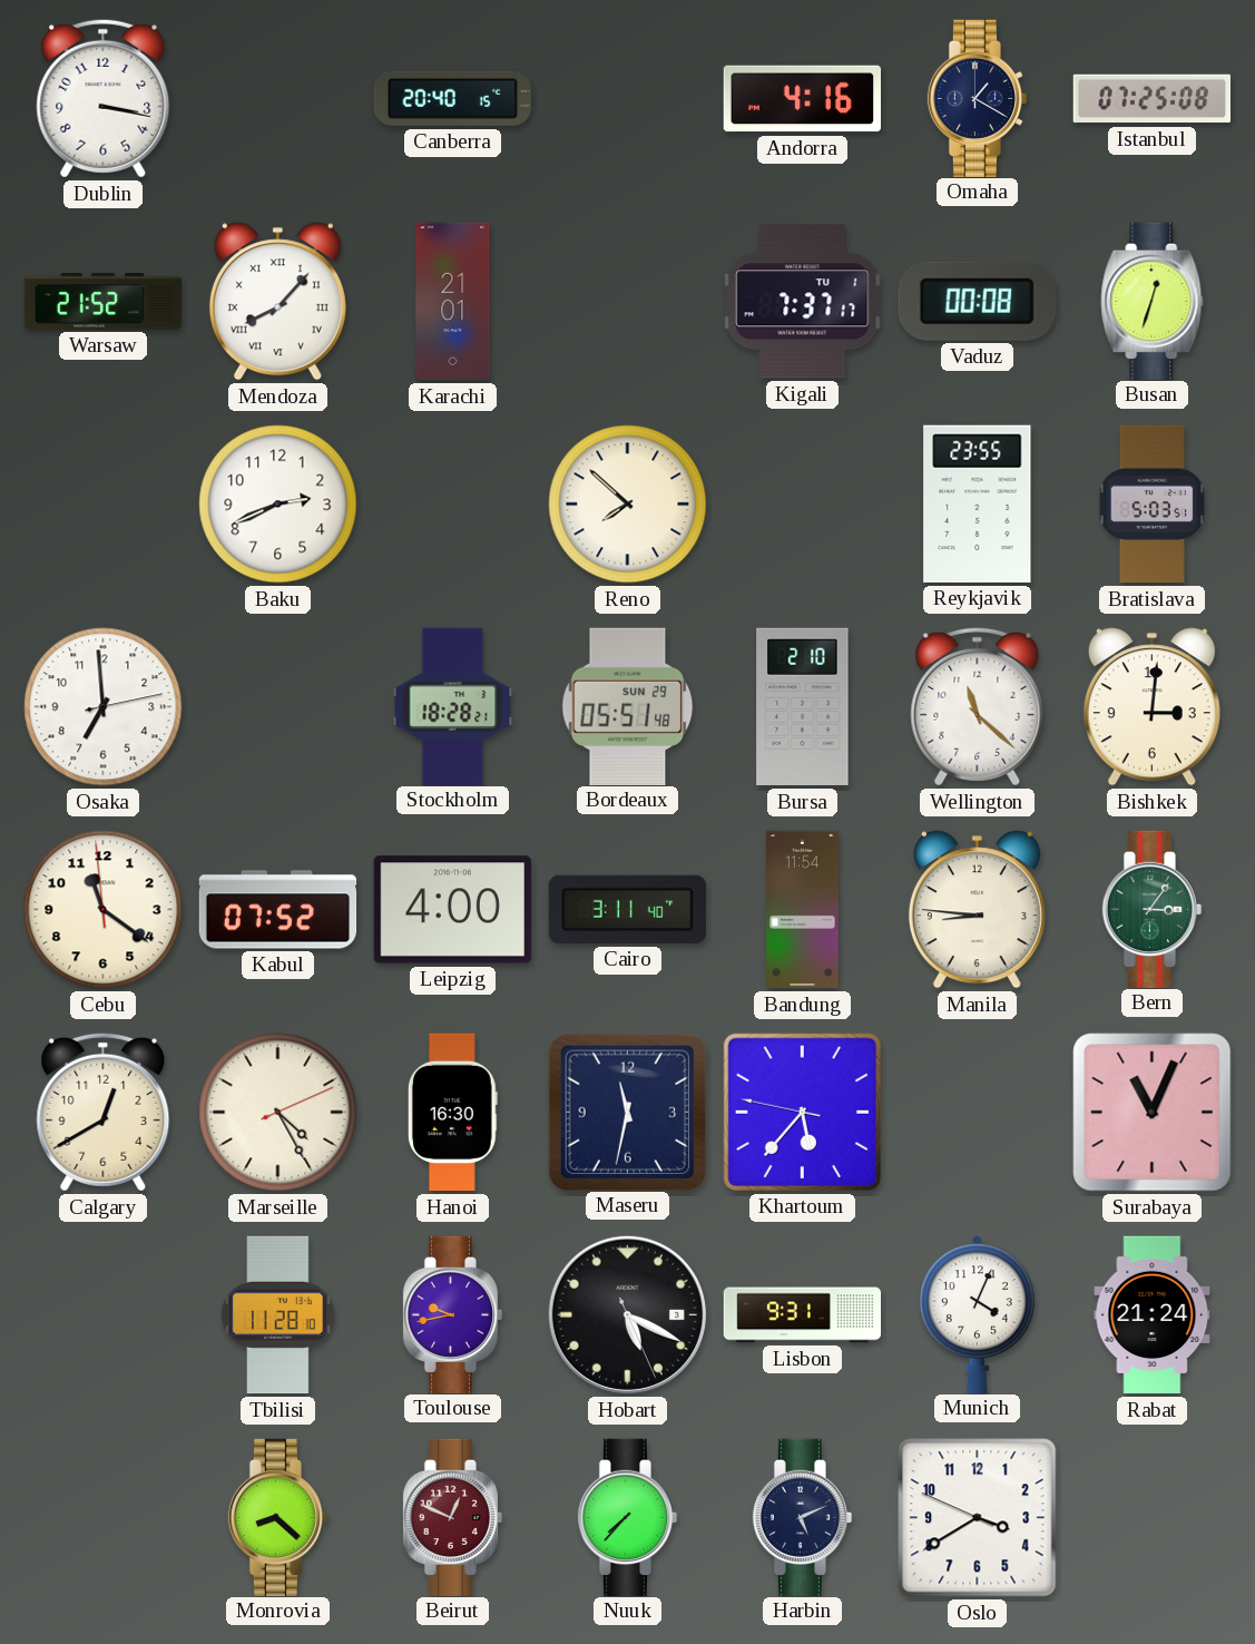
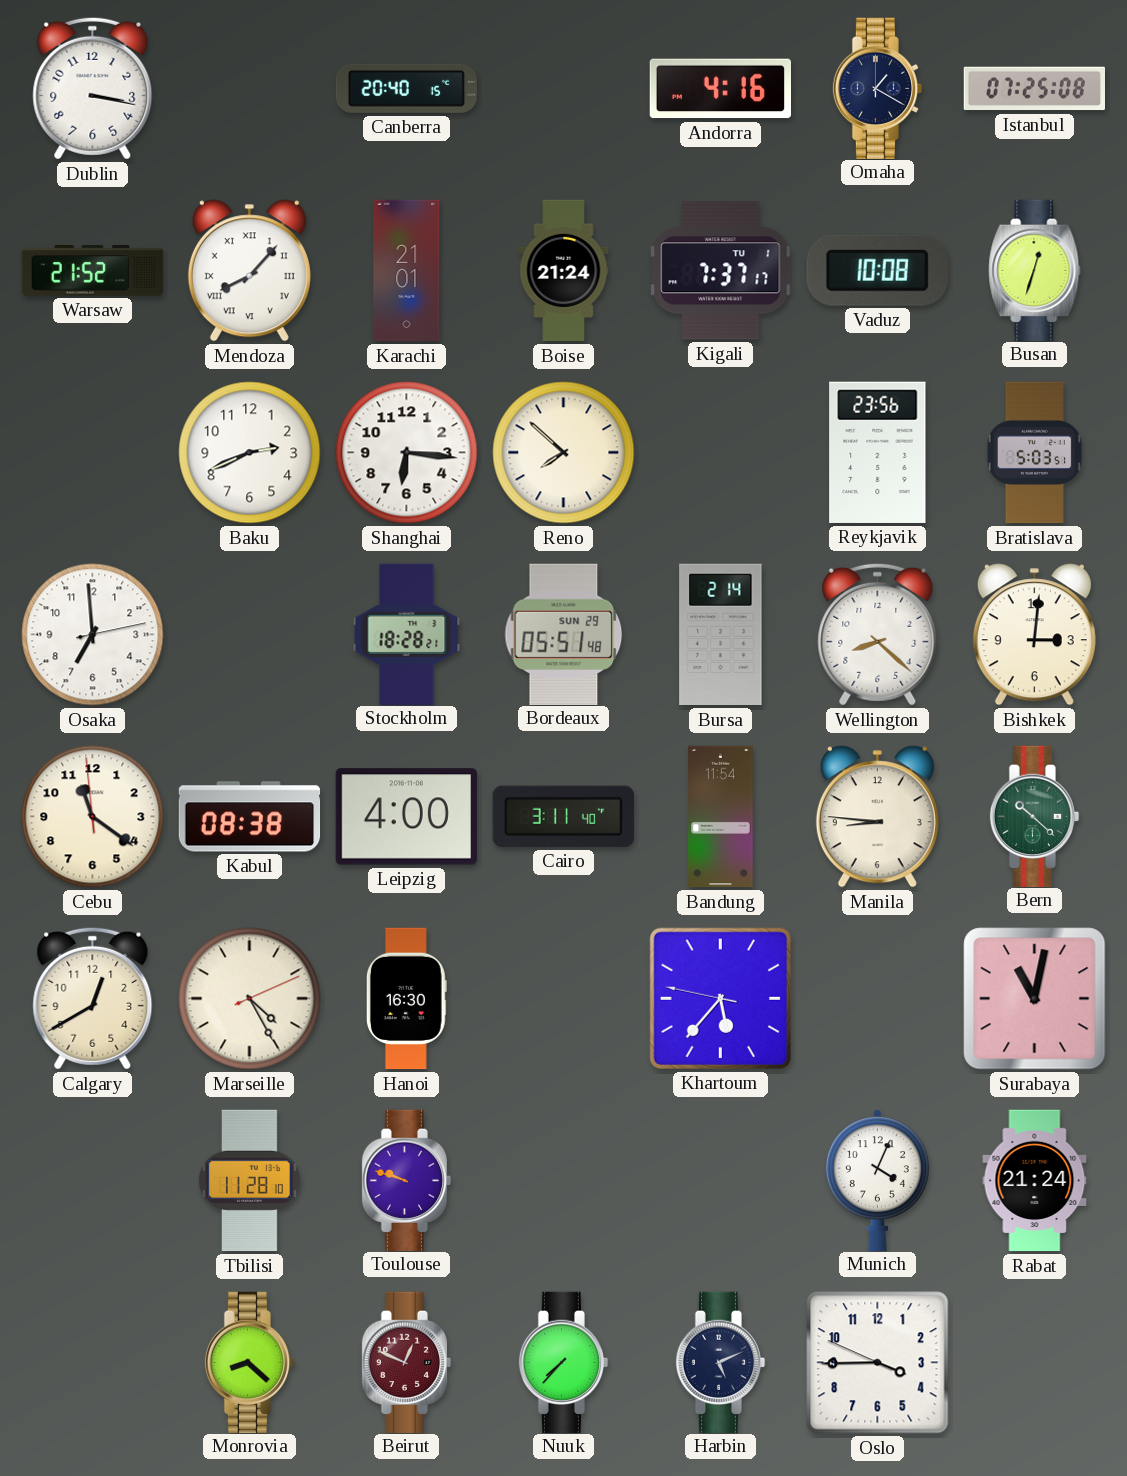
Boise: none -> 21:24 (564, 271)
Vaduz: 00:08 -> 10:08 (877, 270)
Shanghai: none -> 6:16 (407, 453)
Reykjavik: 23:55 -> 23:56 (878, 452)
Bursa: 2:10 -> 2:14 (721, 635)
Wellington: 11:22 -> 8:22 (878, 634)
Kabul: 07:52 -> 08:38 (250, 817)
Bern: 3:06 -> 10:22 (1035, 816)
Maseru: 11:32 -> none (627, 1112)
Surabaya: 11:04 -> 11:02 (1035, 999)
Toulouse: 9:43 -> 9:48 (407, 1180)
Hobart: 5:19 -> none (627, 1314)
Lisbon: 9:31 -> none (803, 1315)
Oslo: 3:39 -> 3:44 (878, 1363)
